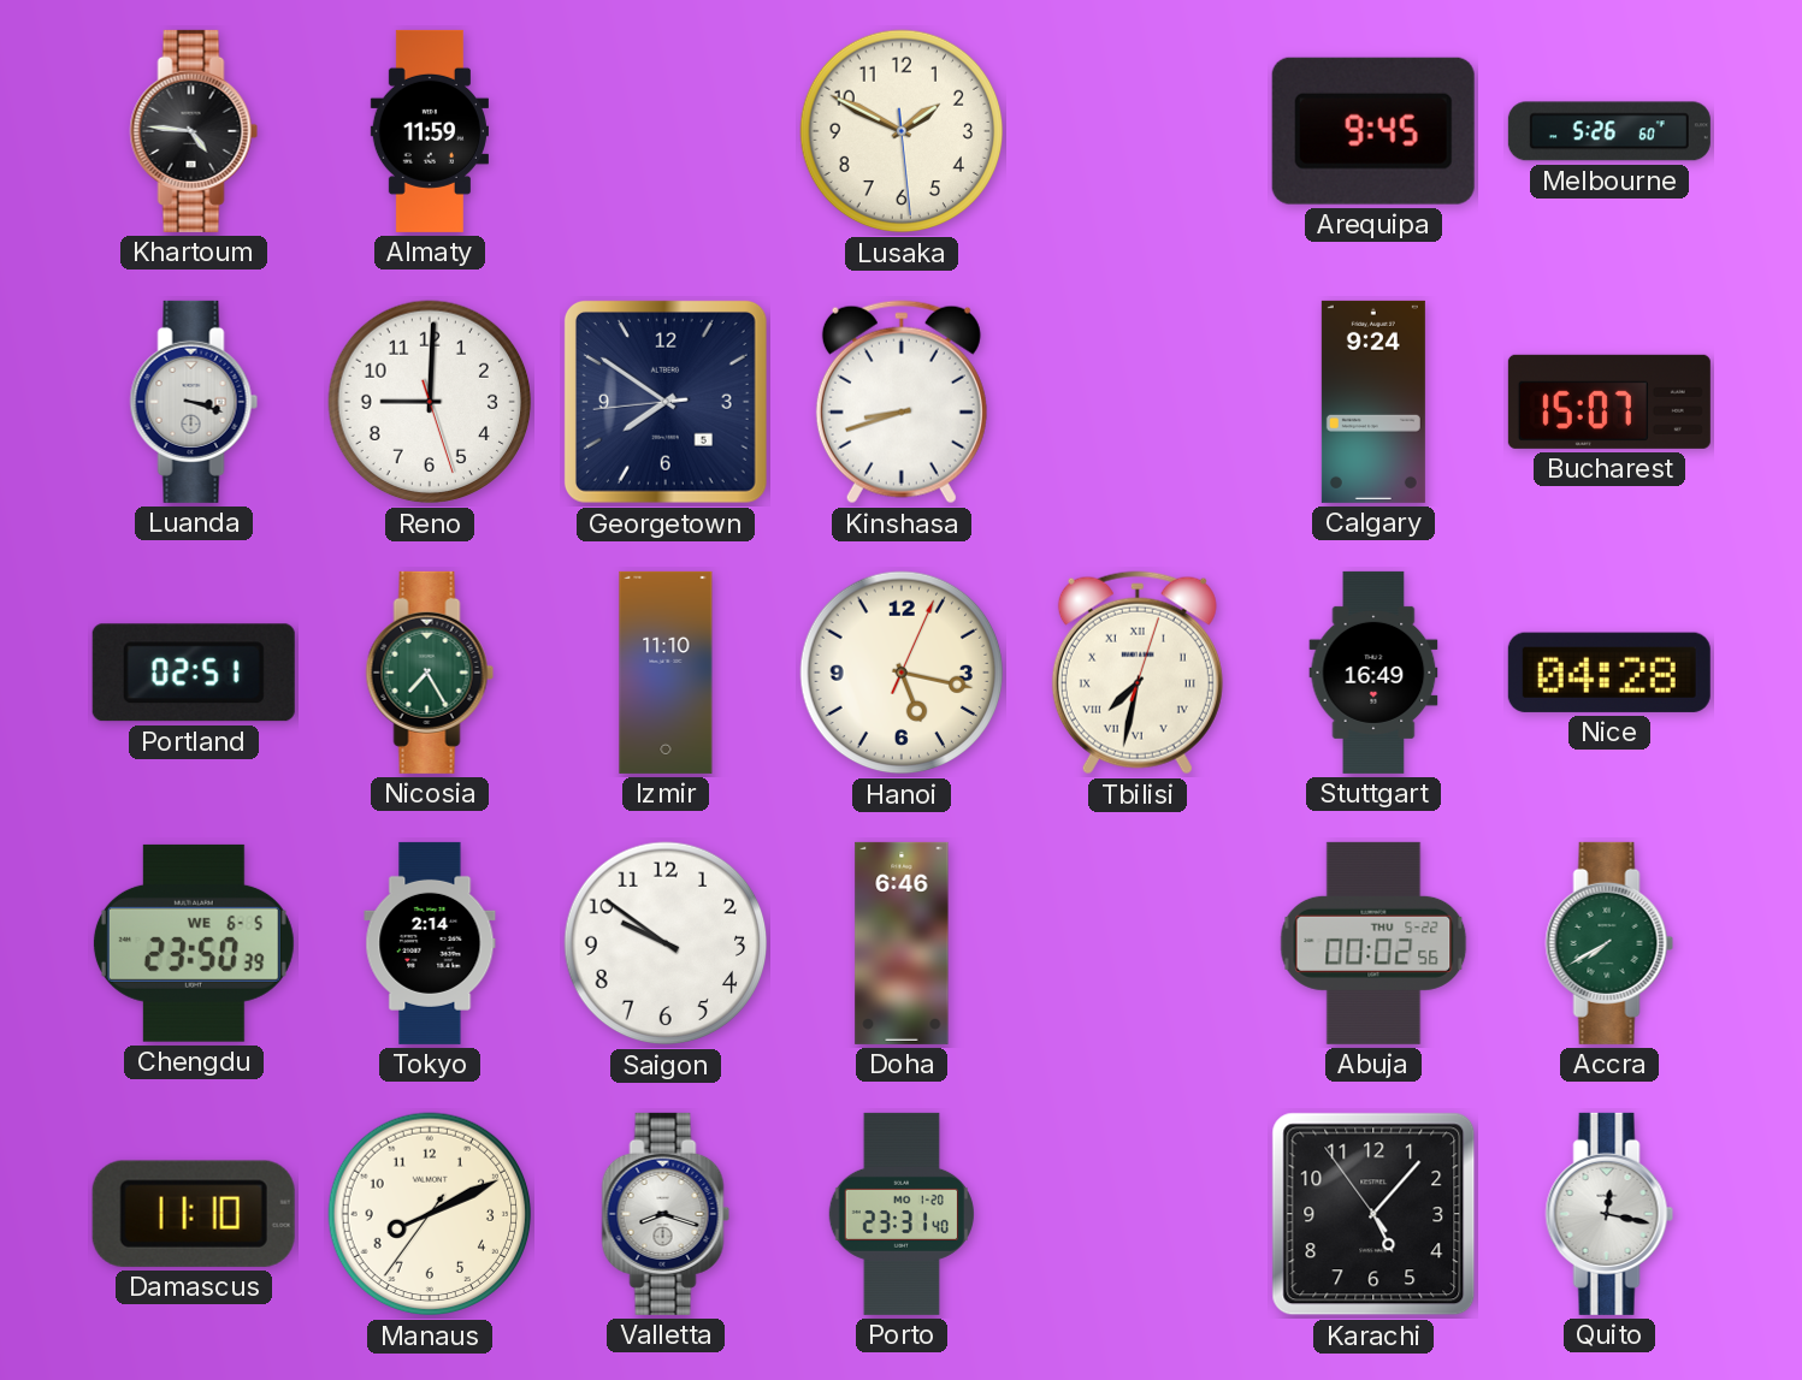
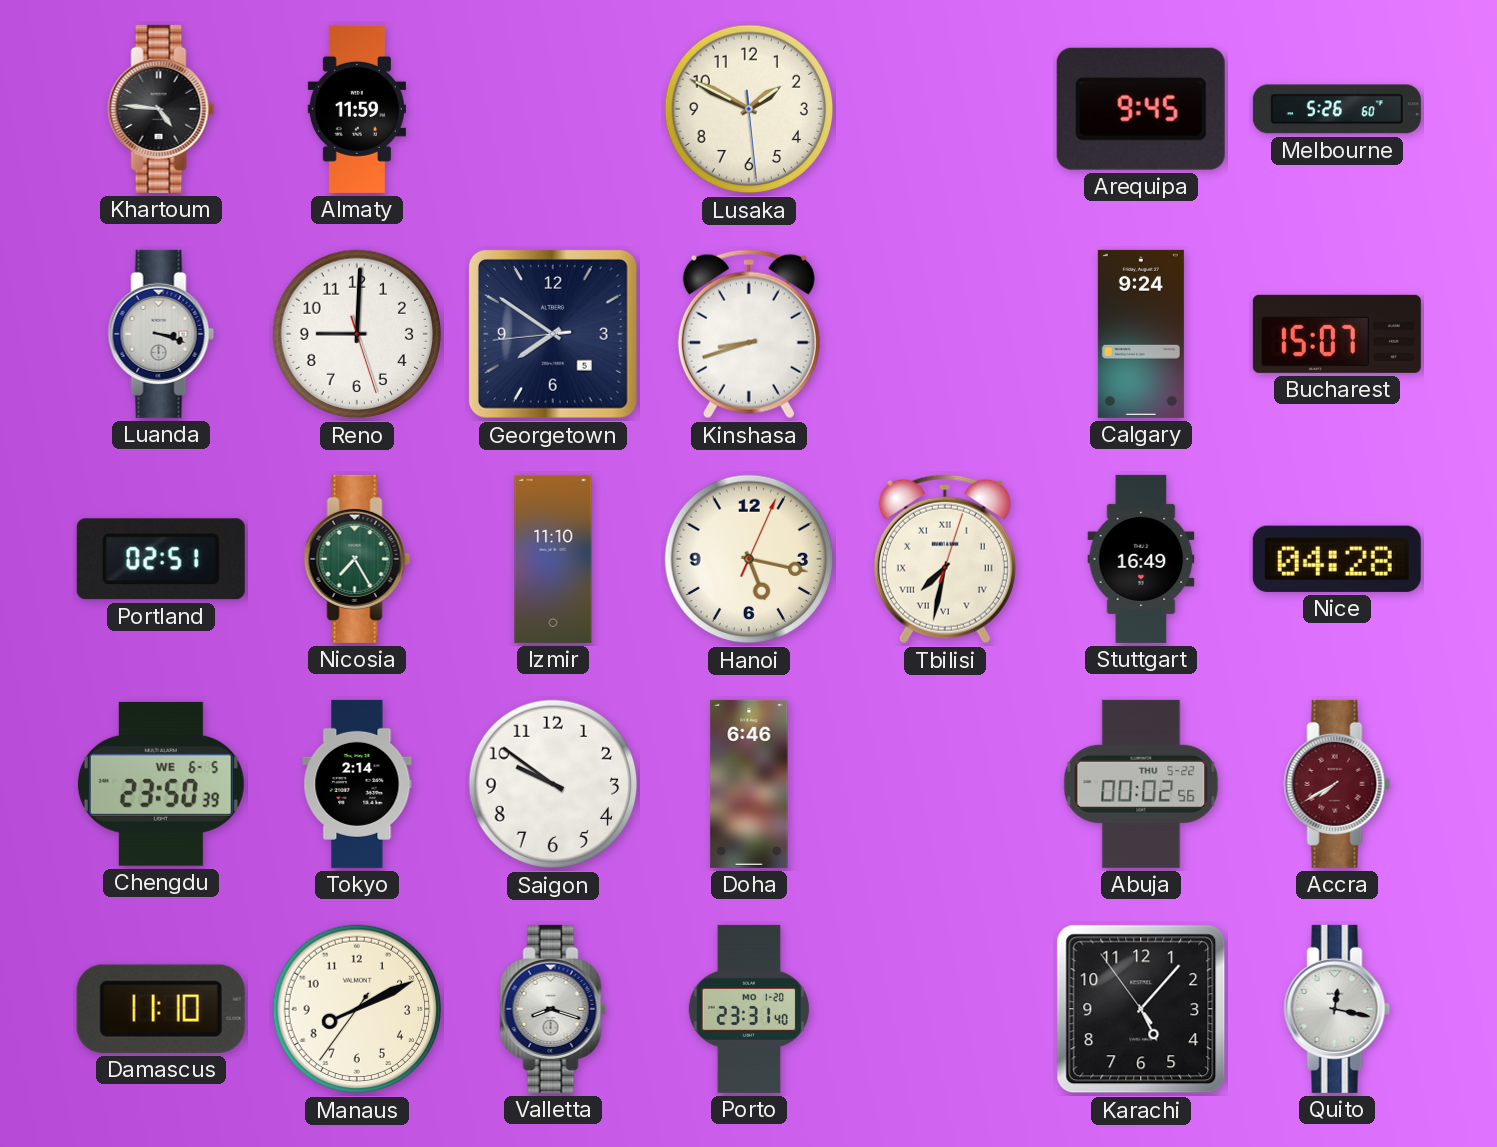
Accra dial: green -> burgundy (1337, 784)
